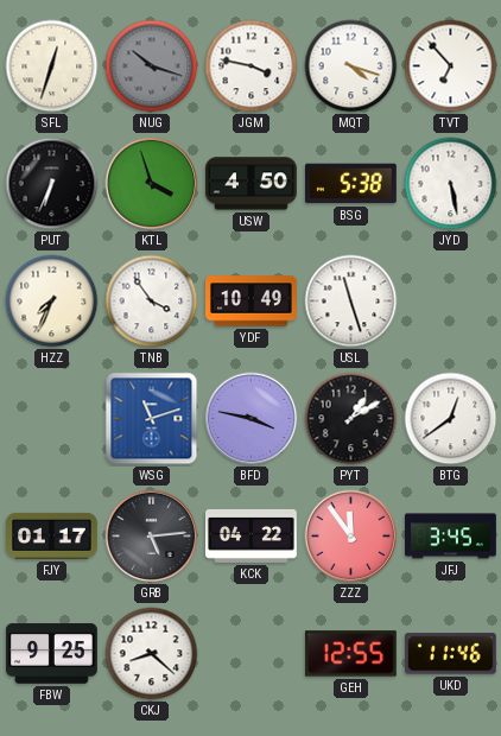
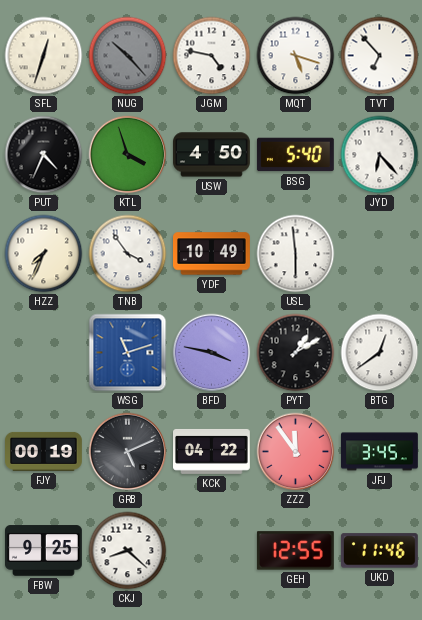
NUG: 10:18 -> 10:23 (128, 56)
JGM: 3:47 -> 4:47 (212, 56)
MQT: 4:18 -> 5:18 (296, 56)
PUT: 6:34 -> 4:34 (44, 155)
BSG: 5:38 -> 5:40 (295, 155)
JYD: 5:28 -> 6:23 (380, 155)
USL: 11:27 -> 5:59 (296, 254)
FJY: 01:17 -> 00:19 (44, 451)
GRB: 5:14 -> 5:11 (128, 452)
